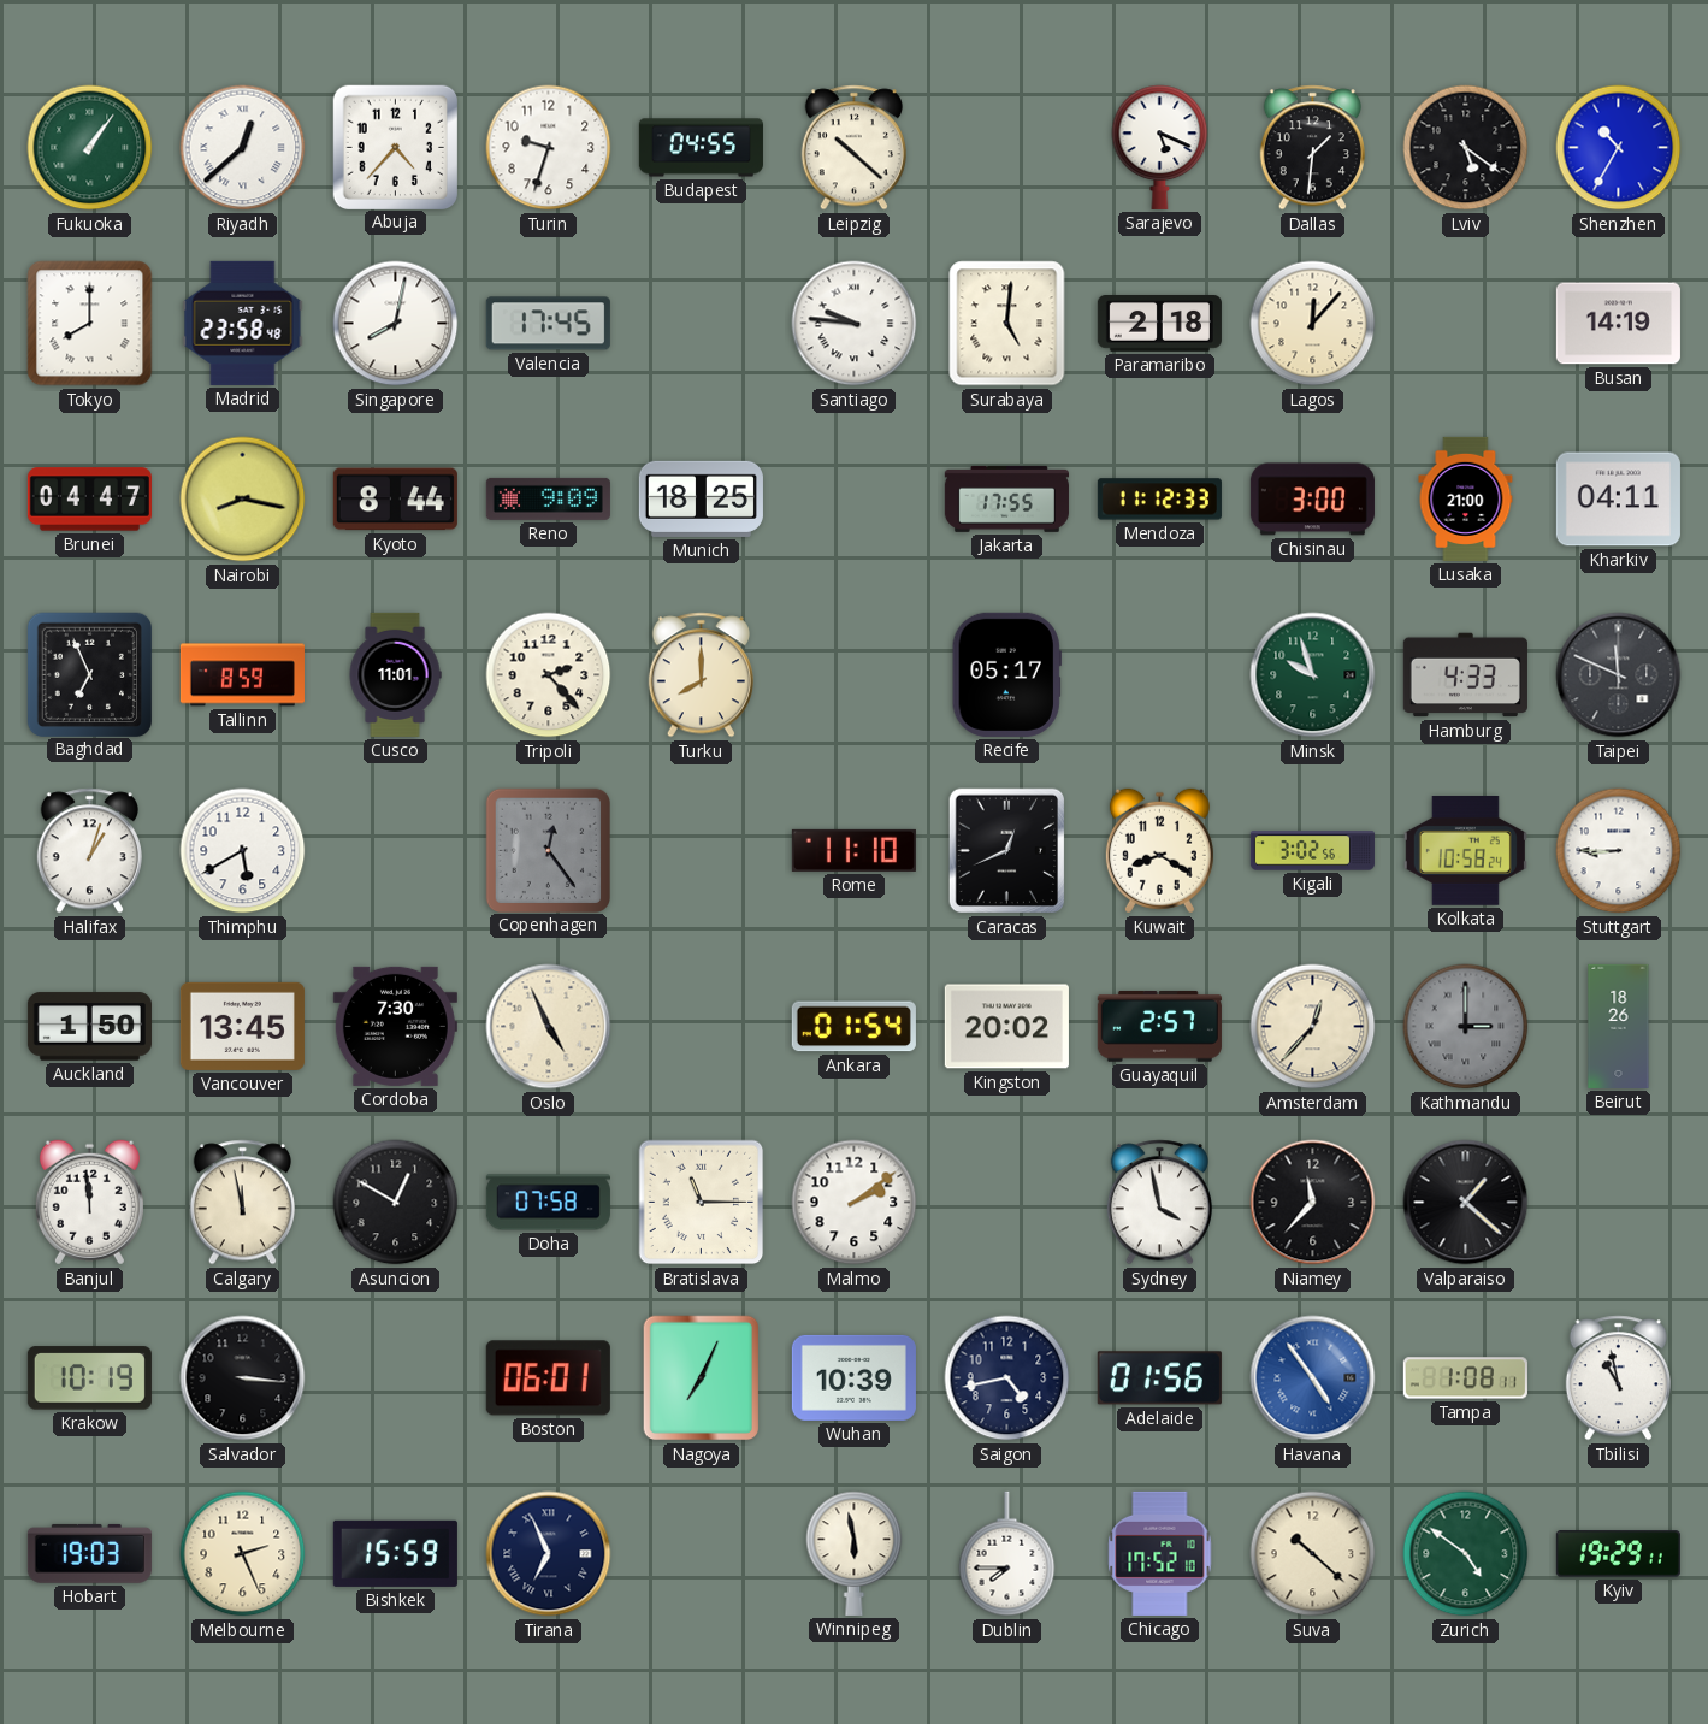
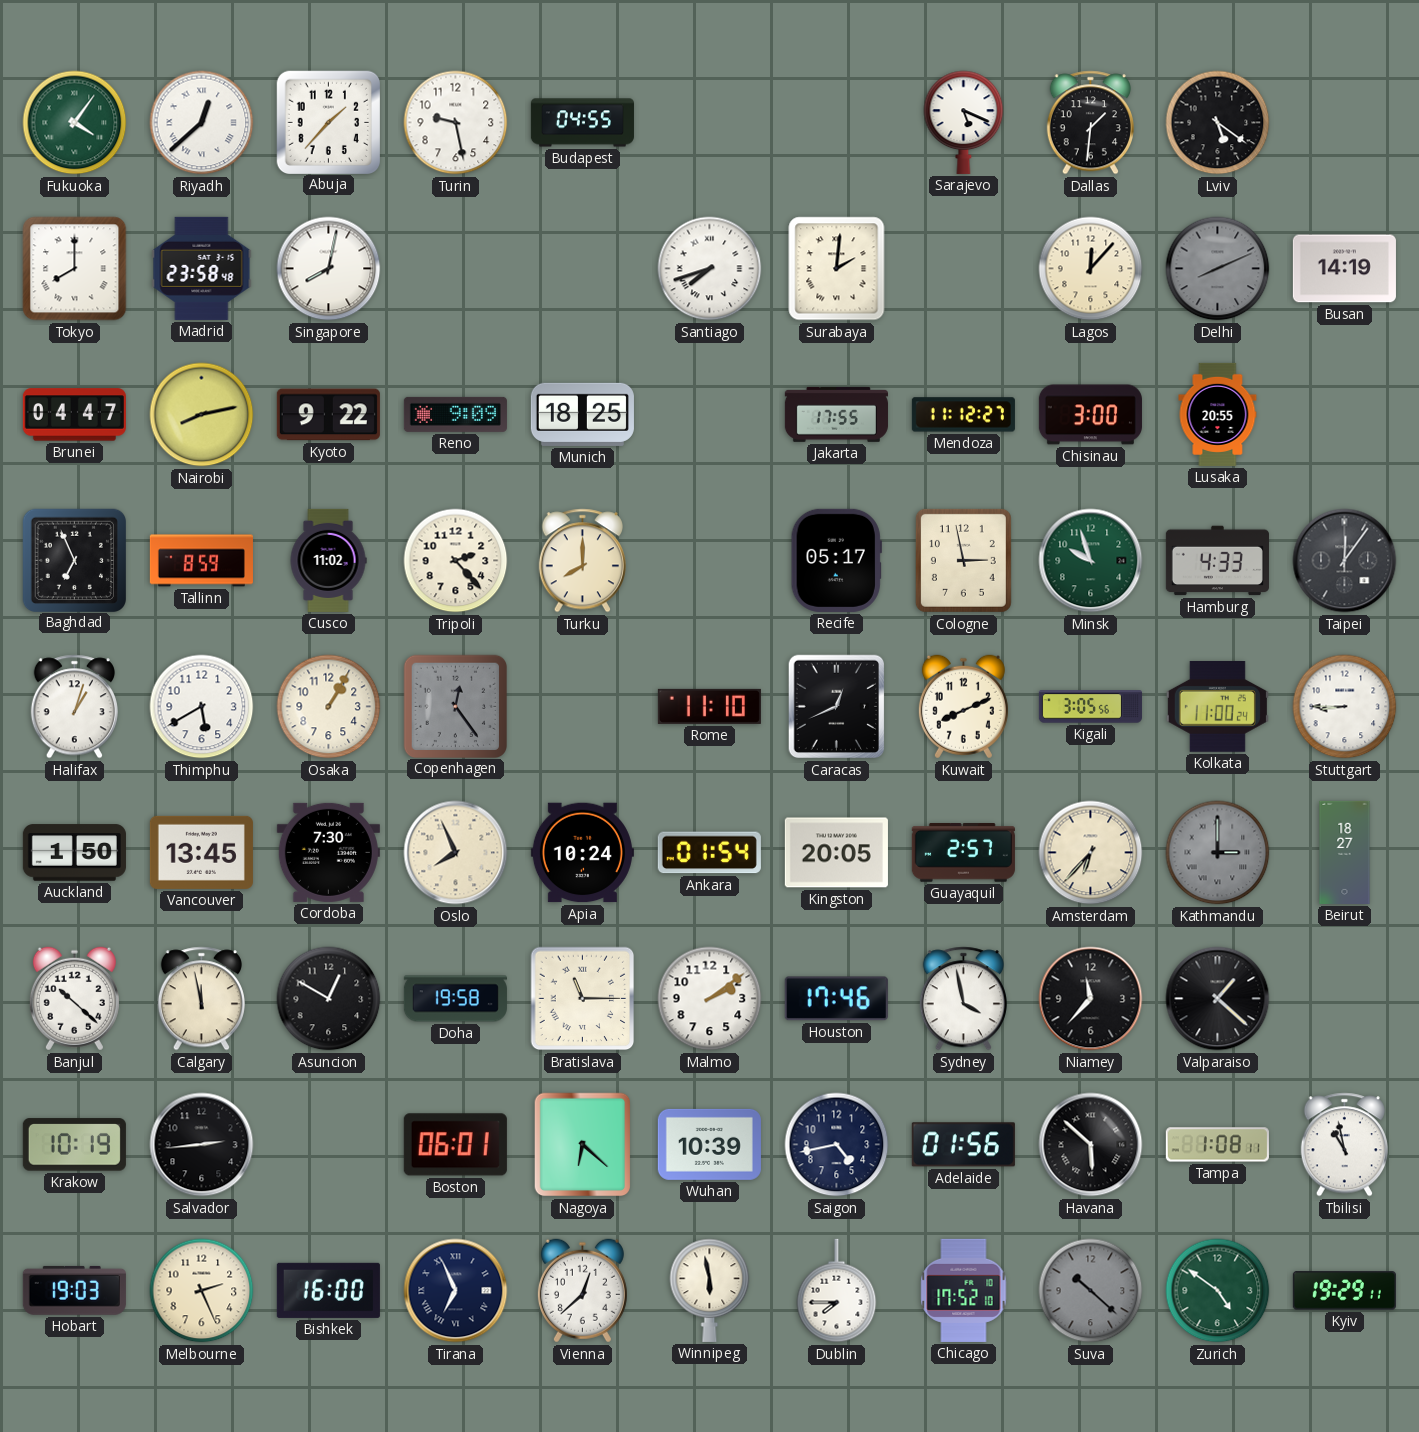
Fukuoka: 1:06 -> 4:06 (75, 123)
Abuja: 4:37 -> 1:37 (328, 122)
Turin: 9:33 -> 9:28 (456, 123)
Leipzig: 10:22 -> none (853, 148)
Shenzhen: 10:35 -> none (1619, 148)
Valencia: 17:45 -> none (548, 324)
Santiago: 9:46 -> 7:42 (710, 269)
Surabaya: 5:01 -> 2:01 (837, 269)
Paramaribo: 2:18 -> none (1159, 324)
Delhi: none -> 8:11 (1218, 269)
Nairobi: 8:17 -> 8:13 (202, 415)
Kyoto: 8:44 -> 9:22 (328, 415)
Mendoza: 11:12:33 -> 11:12:27 (963, 415)
Lusaka: 21:00 -> 20:55 (1218, 414)
Kharkiv: 04:11 -> none (1618, 500)
Cusco: 11:01 -> 11:02 (328, 560)
Cologne: none -> 2:58 (963, 560)
Taipei: 11:49 -> 12:06 (1345, 561)
Osaka: none -> 1:05 (329, 707)
Kuwait: 8:20 -> 8:11 (963, 707)
Kigali: 3:02 -> 3:05 (1090, 707)
Kolkata: 10:58 -> 11:00 (1217, 707)
Oslo: 4:56 -> 7:56 (456, 853)
Apia: none -> 10:24 (582, 853)
Kingston: 20:02 -> 20:05 (836, 853)
Amsterdam: 12:37 -> 6:37 (1091, 853)
Beirut: 18:26 -> 18:27 (1345, 852)
Banjul: 11:59 -> 10:22 (74, 999)
Doha: 07:58 -> 19:58 (455, 999)
Houston: none -> 17:46 (836, 999)
Salvador: 3:16 -> 2:44 (202, 1145)
Nagoya: 7:04 -> 6:22 (583, 1145)
Havana: 4:54 -> 5:52 (1091, 1145)
Havana dial: blue -> black (1091, 1145)
Bishkek: 15:59 -> 16:00 (328, 1290)
Vienna: none -> 12:38 (582, 1291)
Suva dial: cream -> grey (1091, 1291)
